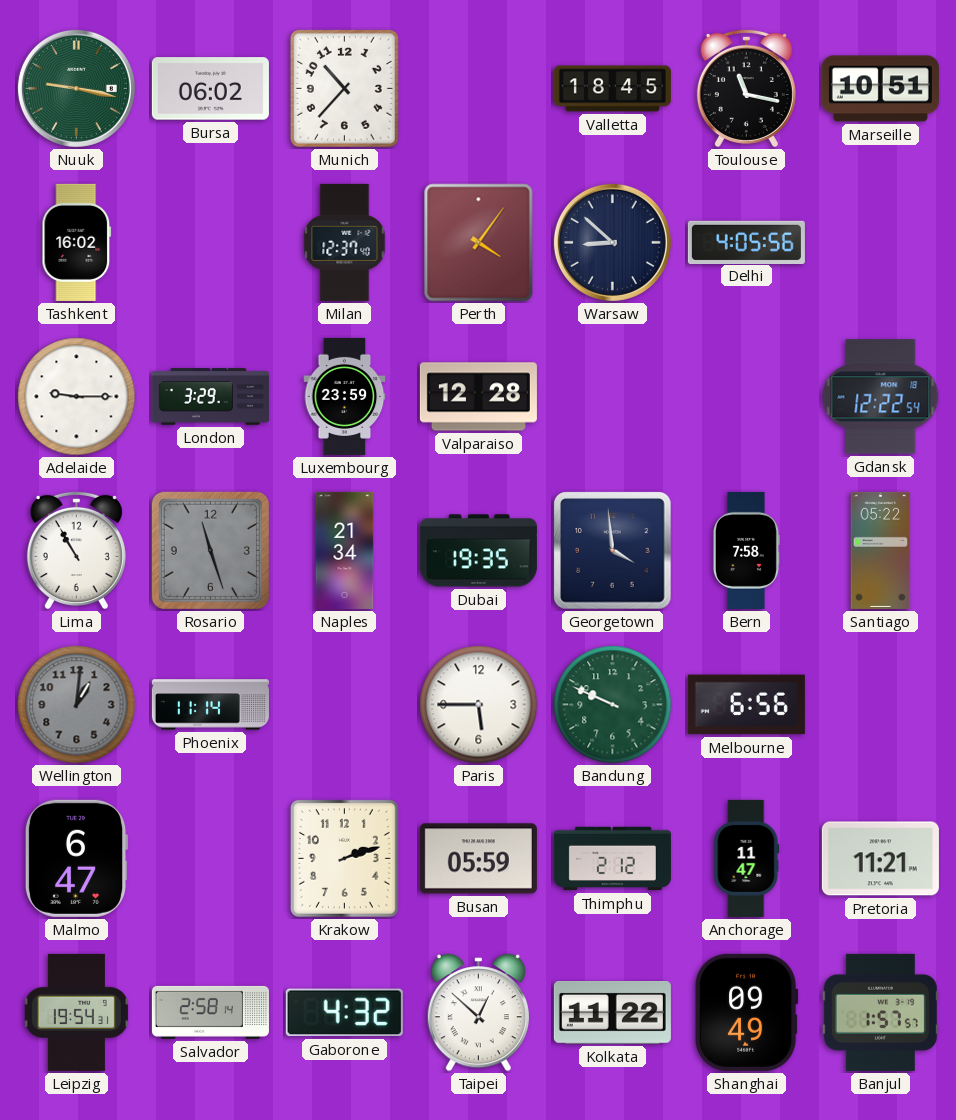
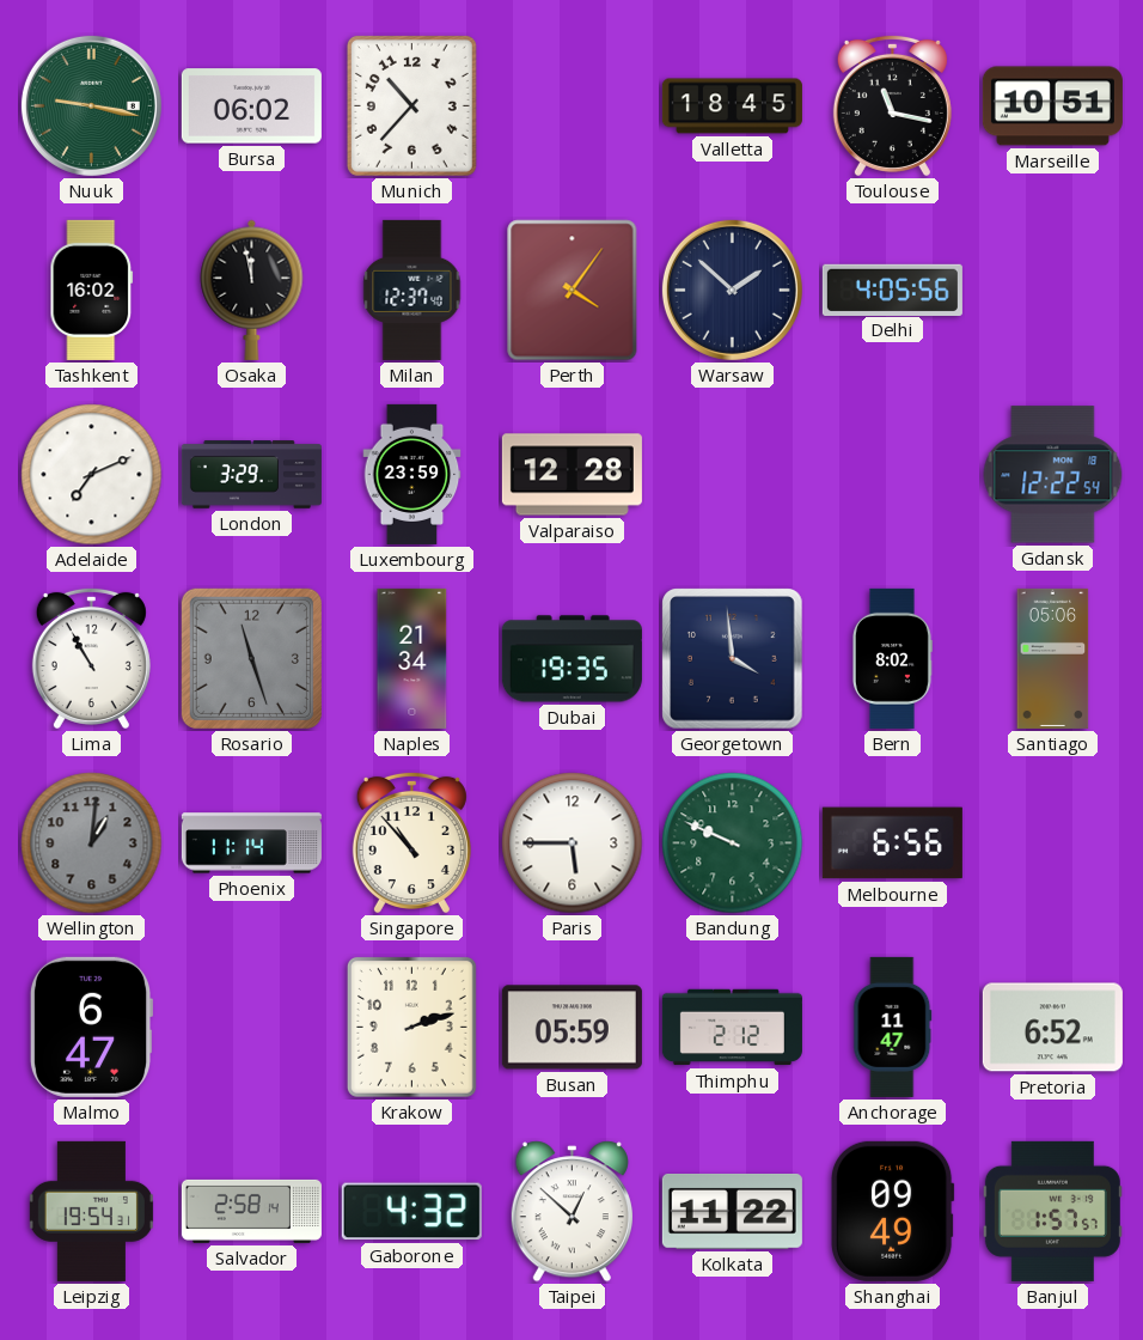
Osaka: none -> 11:58 (252, 290)
Warsaw: 8:52 -> 1:52 (732, 290)
Adelaide: 9:15 -> 7:11 (92, 475)
Bern: 7:58 -> 8:02 (892, 658)
Santiago: 05:22 -> 05:06 (1053, 658)
Singapore: none -> 10:53 (411, 842)
Pretoria: 11:21 -> 6:52 (1052, 1028)
